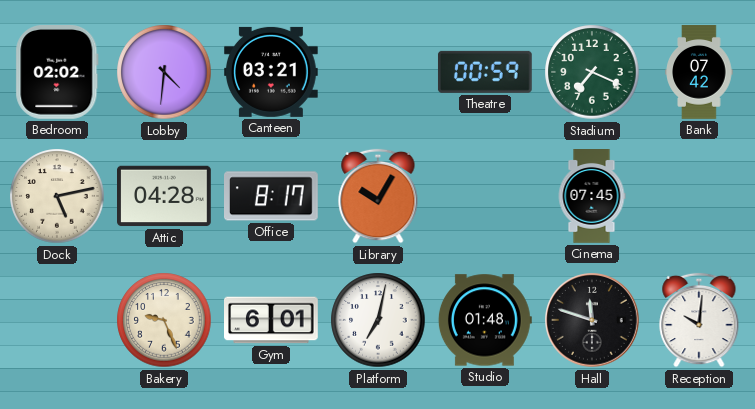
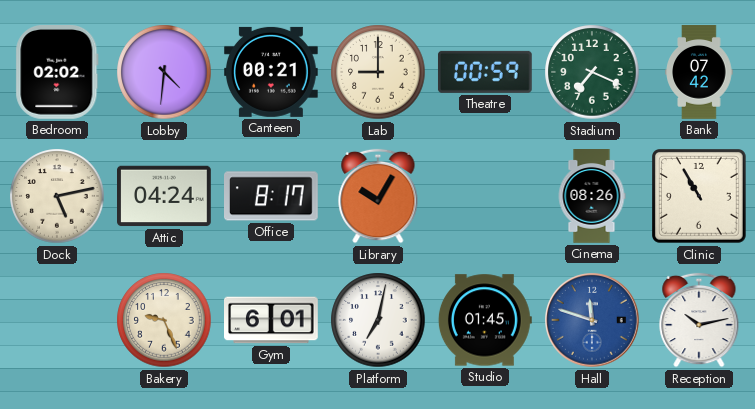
Canteen: 03:21 -> 00:21 (272, 72)
Lab: none -> 9:00 (378, 72)
Attic: 04:28 -> 04:24 (165, 196)
Cinema: 07:45 -> 08:26 (592, 196)
Clinic: none -> 10:55 (700, 197)
Studio: 01:48 -> 01:45 (485, 320)
Hall dial: black -> blue (592, 320)
Reception: 10:01 -> 10:13 (699, 320)
